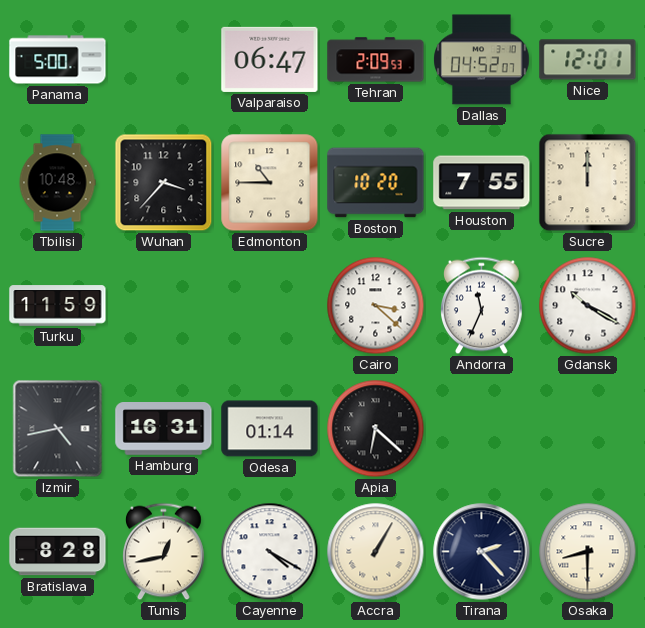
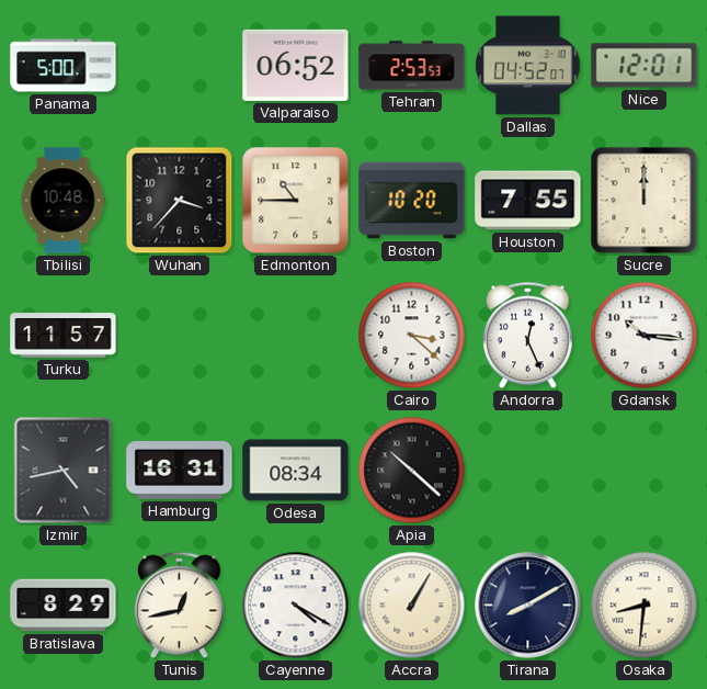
Valparaiso: 06:47 -> 06:52 (296, 65)
Tehran: 2:09 -> 2:53 (412, 66)
Turku: 11:59 -> 11:57 (64, 336)
Andorra: 11:34 -> 12:26 (528, 336)
Gdansk: 10:20 -> 10:16 (645, 336)
Odesa: 01:14 -> 08:34 (296, 471)
Apia: 6:22 -> 10:22 (412, 471)
Bratislava: 8:28 -> 8:29 (64, 606)
Tirana: 2:23 -> 8:10 (528, 606)
Osaka: 8:30 -> 8:31 (645, 606)
